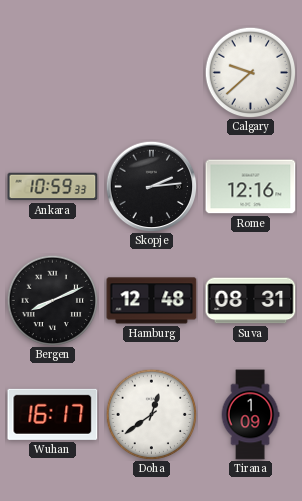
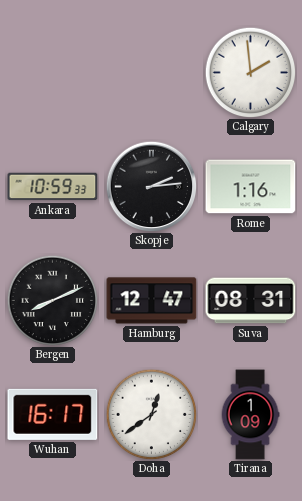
Calgary: 9:38 -> 1:59 (250, 72)
Rome: 12:16 -> 1:16 (251, 187)
Hamburg: 12:48 -> 12:47 (152, 301)
